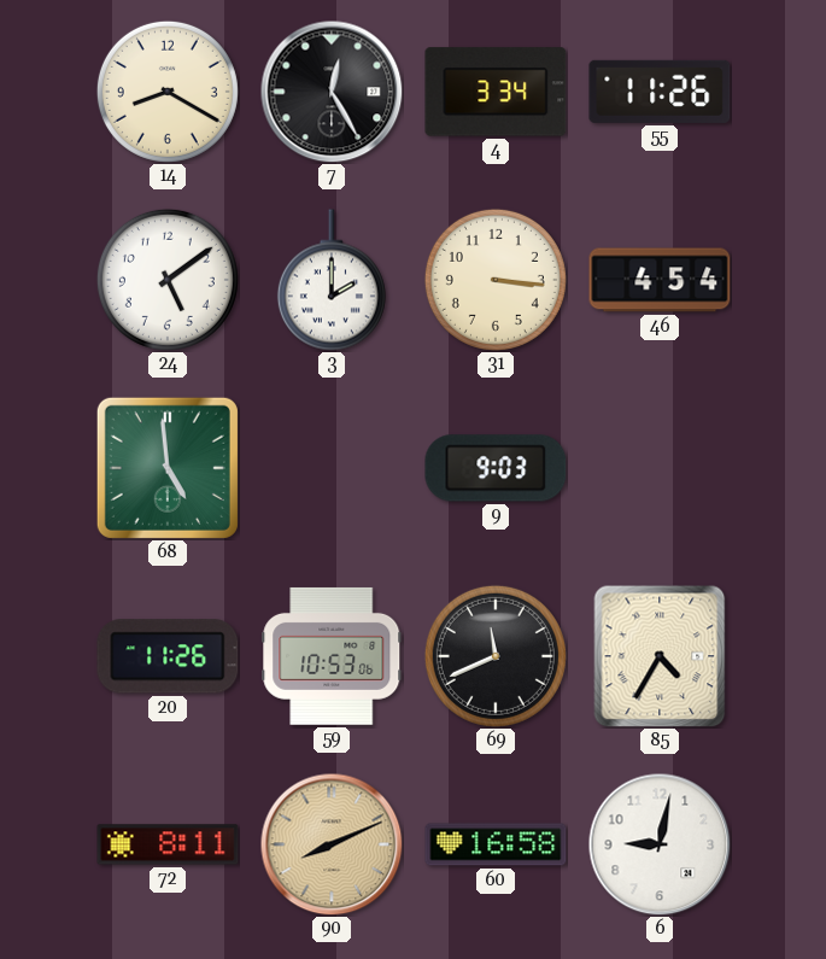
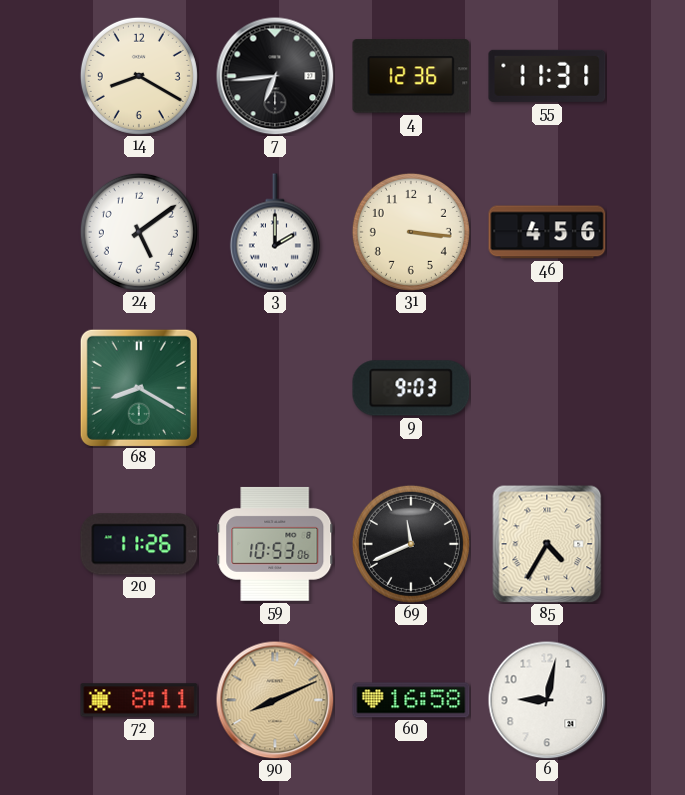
7: 12:25 -> 6:44 (275, 76)
4: 3:34 -> 12:36 (411, 76)
55: 11:26 -> 11:31 (547, 76)
46: 4:54 -> 4:56 (547, 232)
68: 4:59 -> 8:20 (139, 388)
